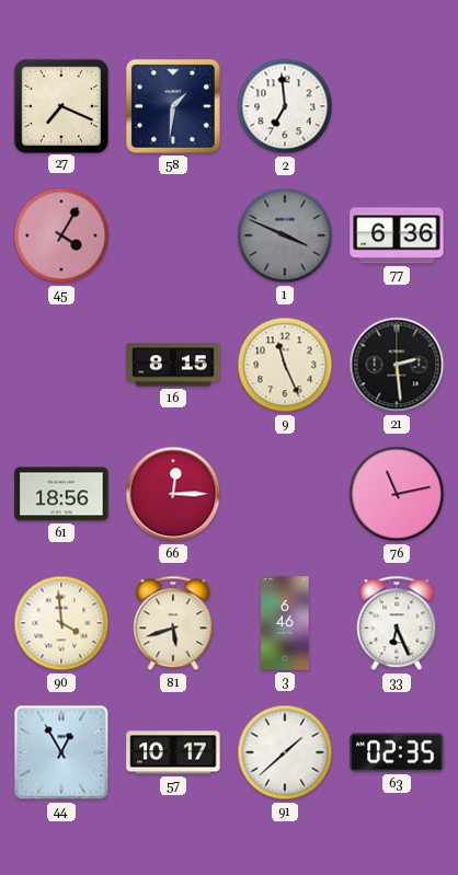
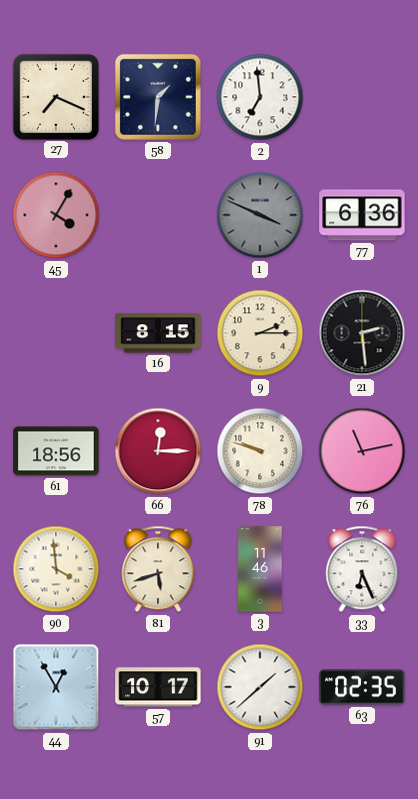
9: 11:26 -> 2:15 (260, 333)
78: none -> 9:48 (260, 451)
3: 6:46 -> 11:46 (260, 569)
